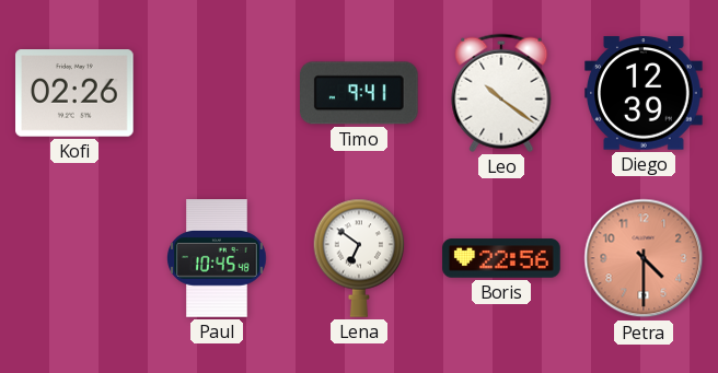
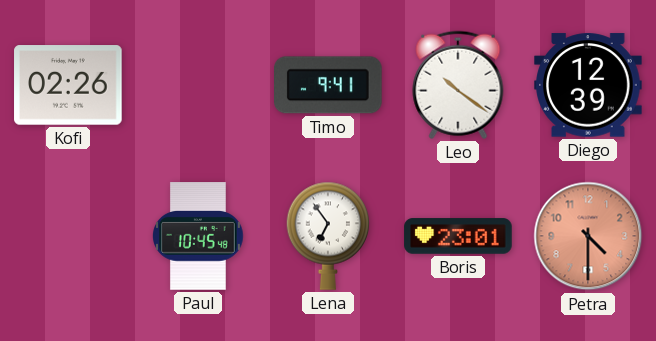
Lena: 6:51 -> 6:54 (328, 236)
Boris: 22:56 -> 23:01 (458, 236)
